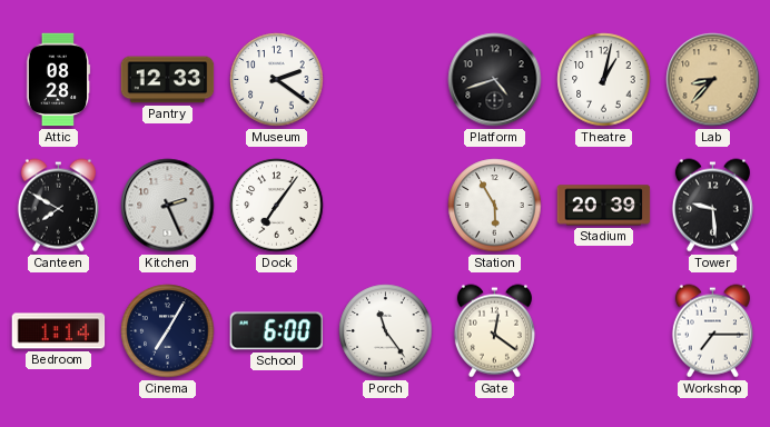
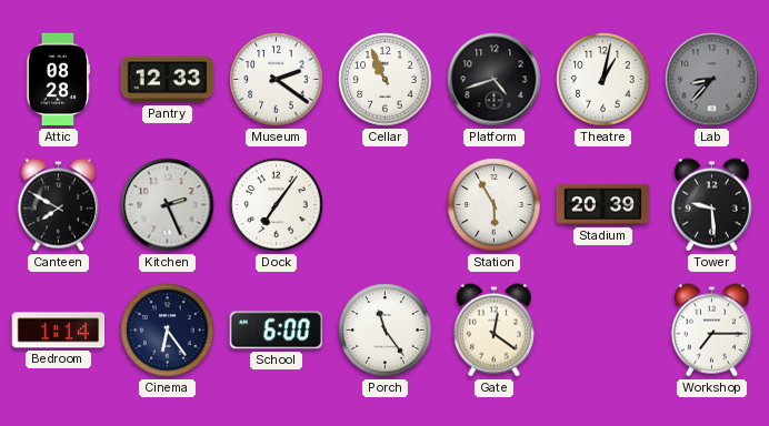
Cellar: none -> 10:56 (386, 80)
Lab dial: champagne -> grey (712, 80)
Cinema: 7:05 -> 6:24 (168, 331)
